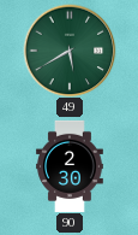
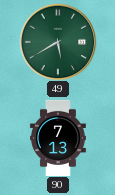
90: 2:30 -> 7:13 (59, 138)
